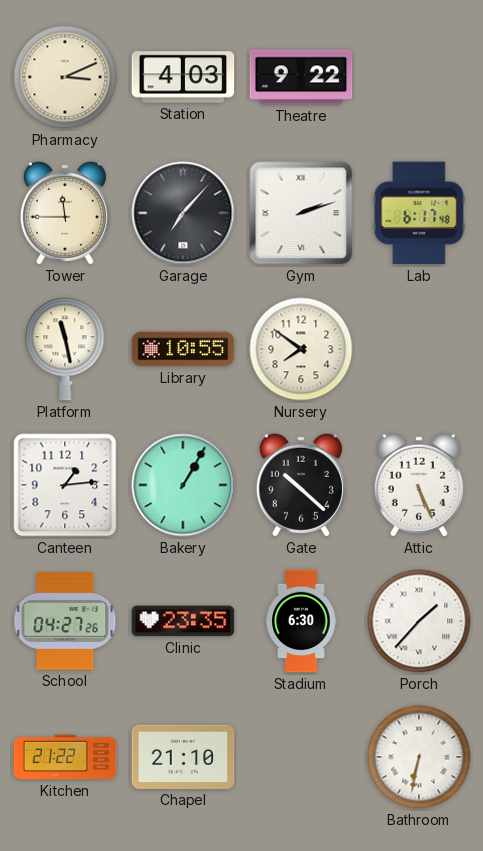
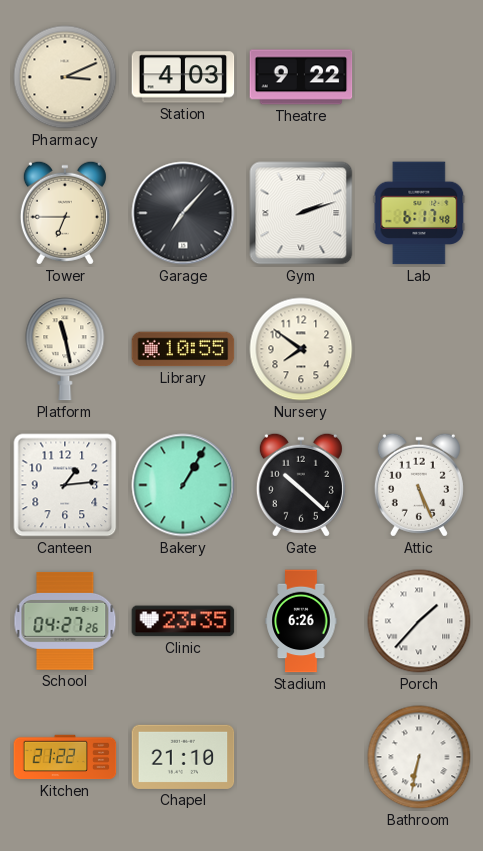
Tower: 11:45 -> 6:45 (65, 213)
Stadium: 6:30 -> 6:26 (301, 621)
